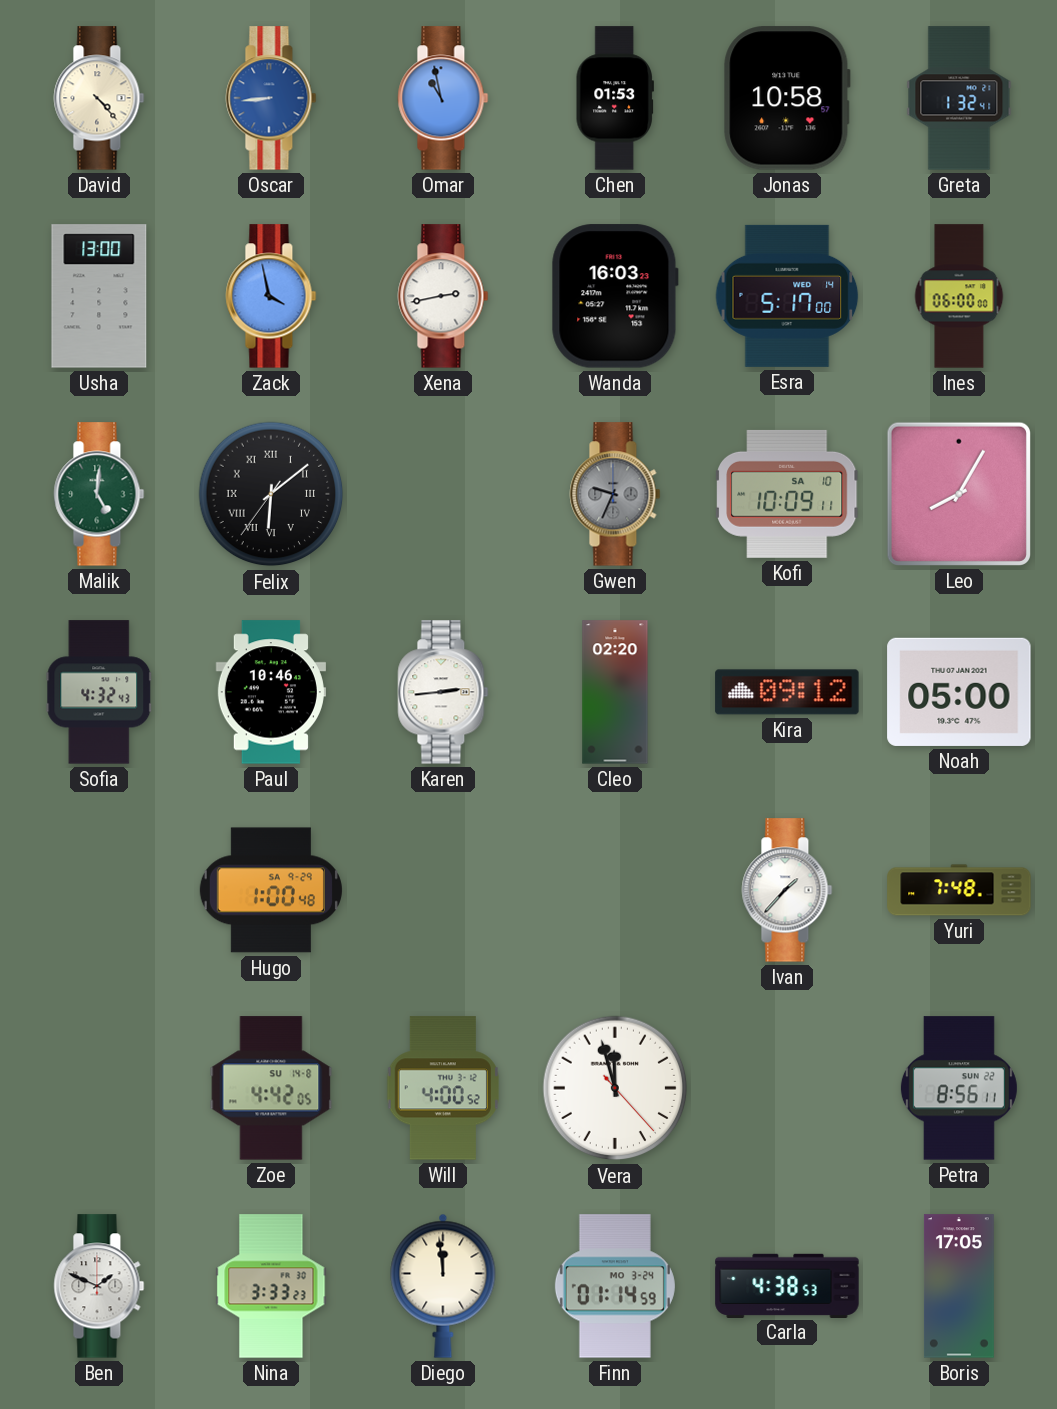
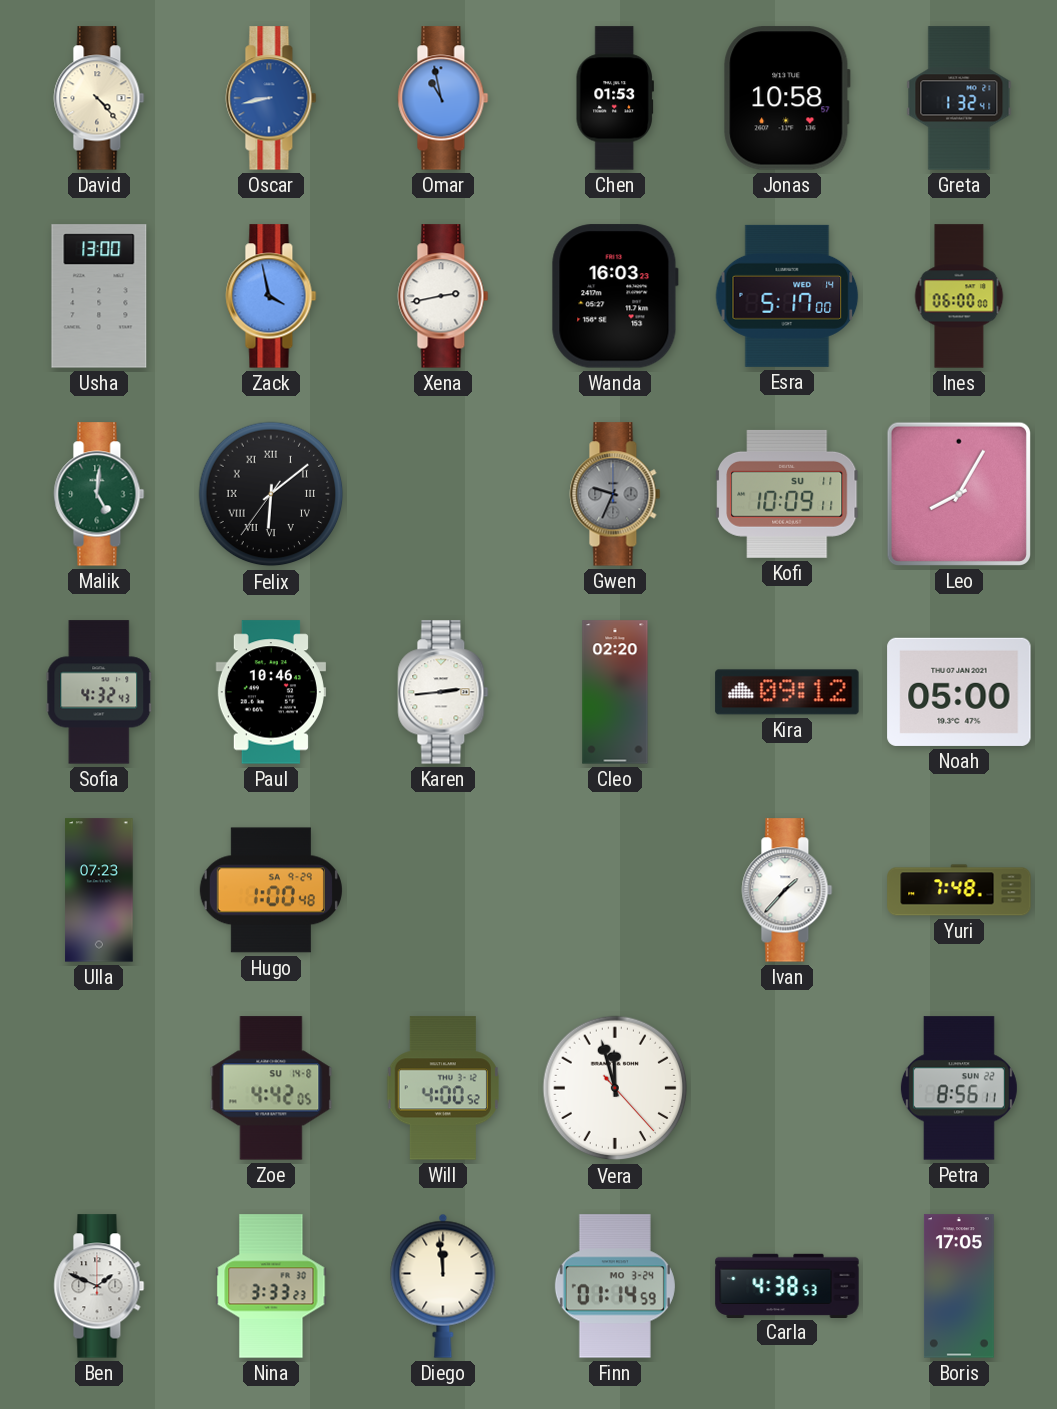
Oscar: 8:44 -> 8:43 (271, 98)
Kofi date: SA 10 -> SU 11 (788, 494)
Ulla: none -> 07:23 (99, 890)
